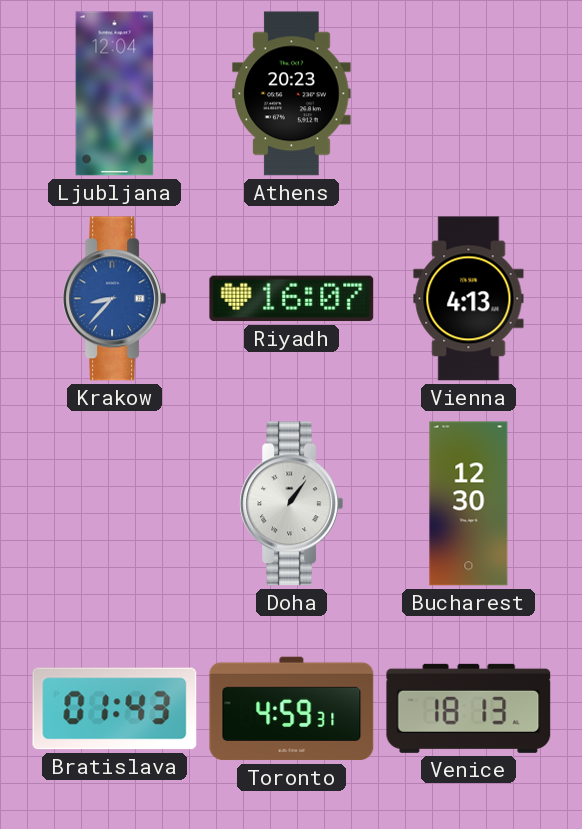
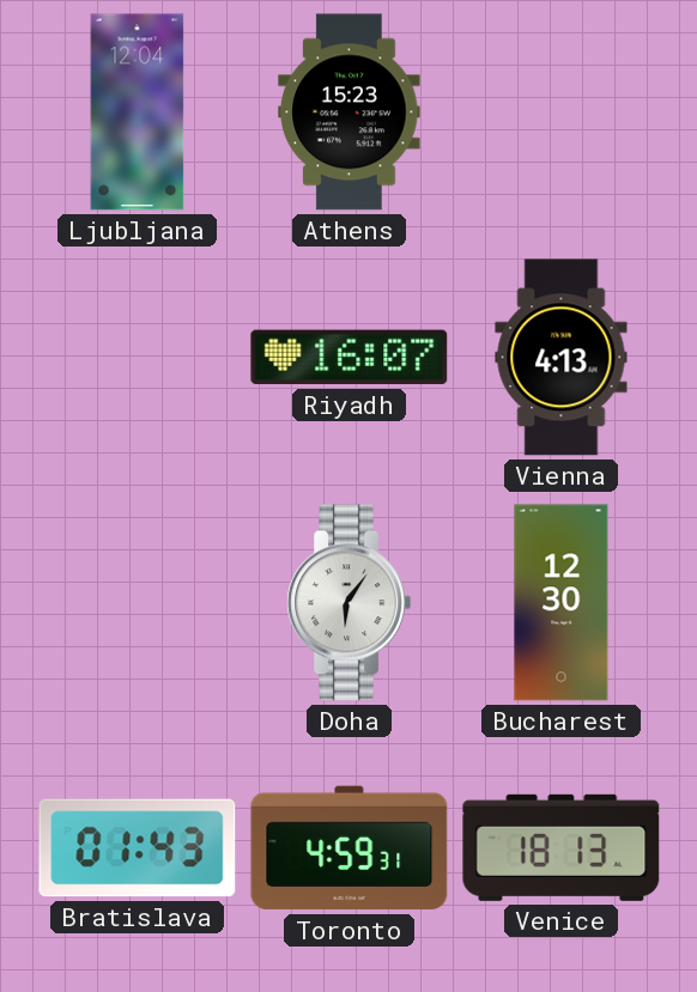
Athens: 20:23 -> 15:23 (350, 112)
Krakow: 8:37 -> none (115, 299)
Doha: 1:06 -> 6:06 (350, 603)
